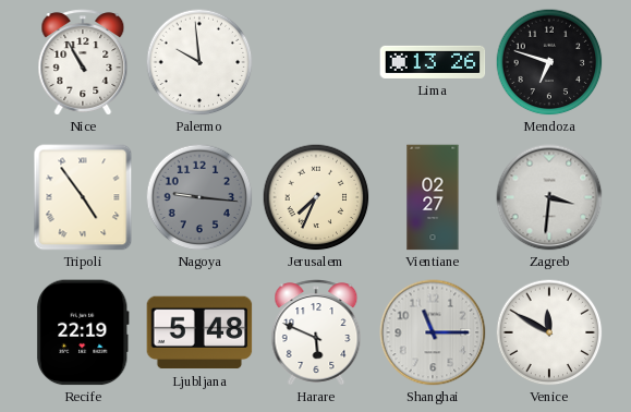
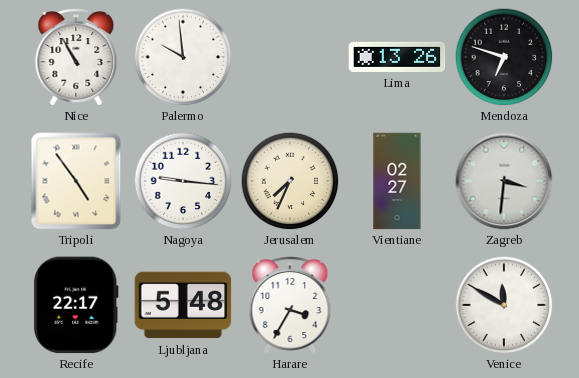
Nagoya dial: grey -> white (183, 181)
Recife: 22:19 -> 22:17 (76, 305)
Harare: 5:49 -> 3:35 (290, 305)
Shanghai: 11:15 -> none (433, 332)
